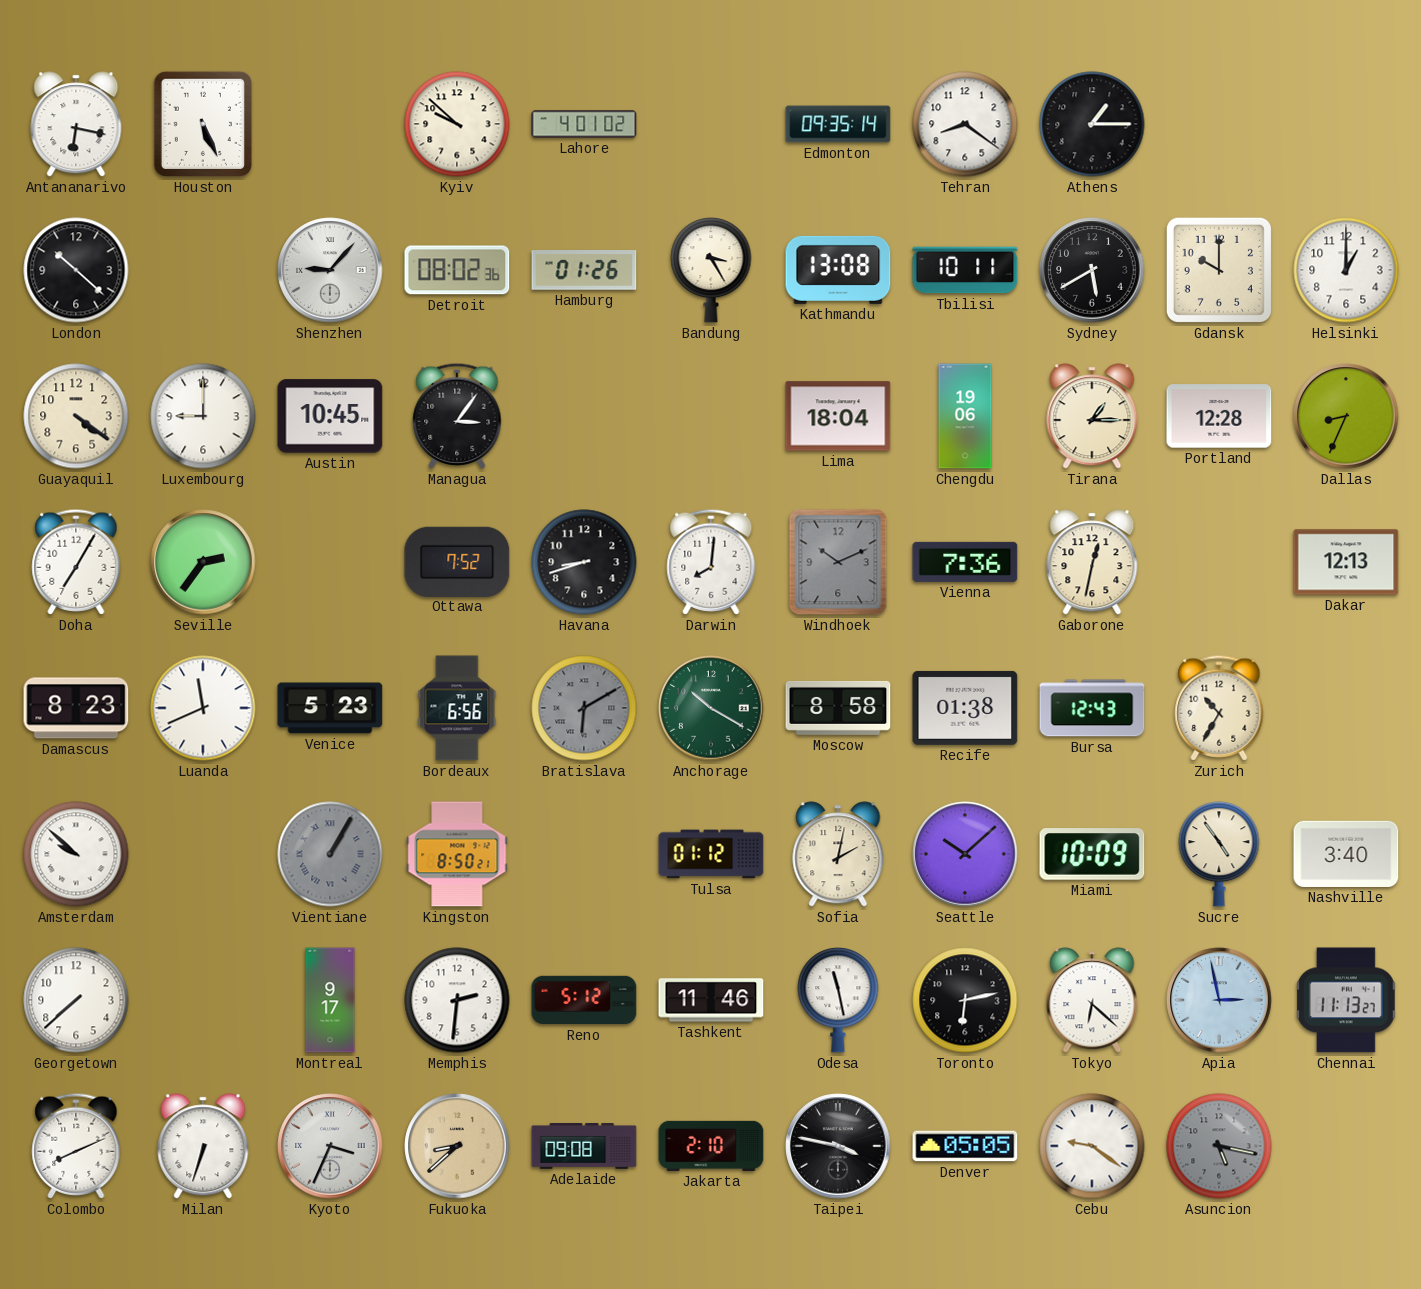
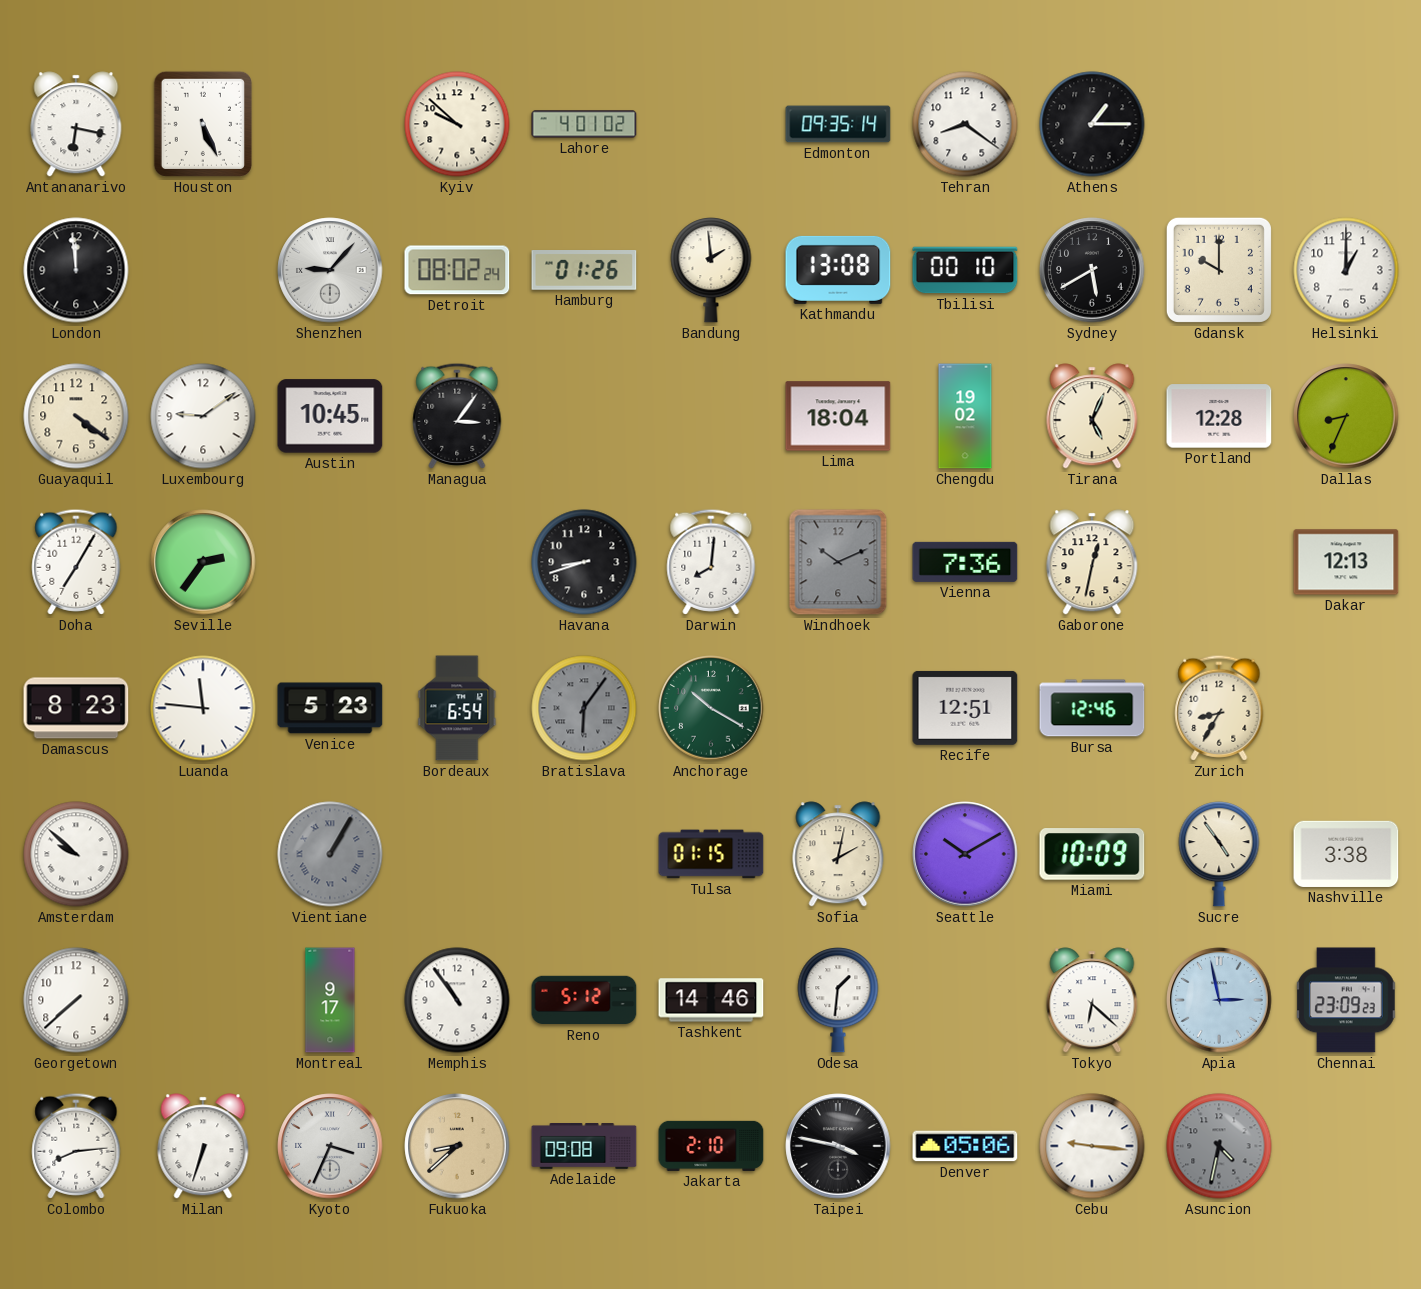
London: 10:22 -> 11:59 (76, 270)
Detroit: 08:02:36 -> 08:02:24 (457, 270)
Bandung: 3:25 -> 1:59 (711, 270)
Tbilisi: 10:11 -> 00:10 (965, 270)
Luxembourg: 9:00 -> 9:09 (203, 416)
Chengdu: 19:06 -> 19:02 (965, 416)
Tirana: 1:15 -> 5:04 (1092, 416)
Ottawa: 7:52 -> none (457, 561)
Luanda: 11:41 -> 11:46 (203, 708)
Bordeaux: 6:56 -> 6:54 (457, 708)
Bratislava: 6:10 -> 6:06 (584, 708)
Moscow: 8:58 -> none (838, 708)
Recife: 01:38 -> 12:51 (965, 708)
Bursa: 12:43 -> 12:46 (1092, 708)
Zurich: 10:35 -> 8:35 (1219, 708)
Kingston: 8:50 -> none (457, 854)
Tulsa: 01:12 -> 01:15 (711, 854)
Seattle: 10:08 -> 10:10 (965, 854)
Nashville: 3:40 -> 3:38 (1346, 854)
Memphis: 2:31 -> 10:54 (457, 1000)
Tashkent: 11:46 -> 14:46 (711, 1000)
Odesa: 11:28 -> 1:31 (838, 1000)
Toronto: 6:13 -> none (965, 1000)
Chennai: 11:13 -> 23:09 (1346, 1000)
Colombo: 8:11 -> 8:14 (76, 1146)
Denver: 05:05 -> 05:06 (965, 1146)
Cebu: 9:21 -> 9:16 (1092, 1146)
Asuncion: 5:17 -> 4:32 (1219, 1146)
